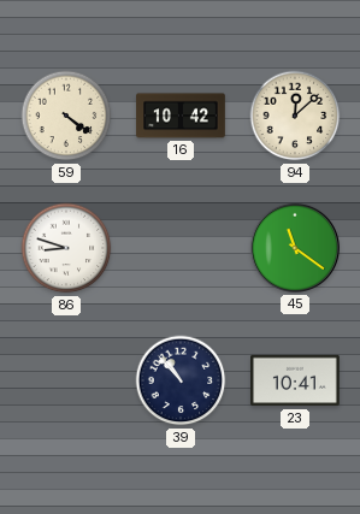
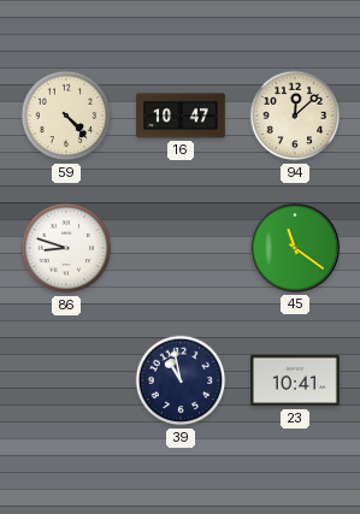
59: 4:21 -> 4:23 (66, 116)
16: 10:42 -> 10:47 (181, 116)
39: 10:53 -> 10:58 (181, 380)
